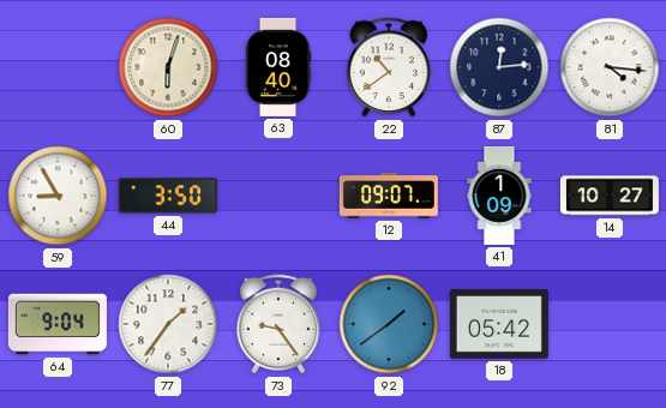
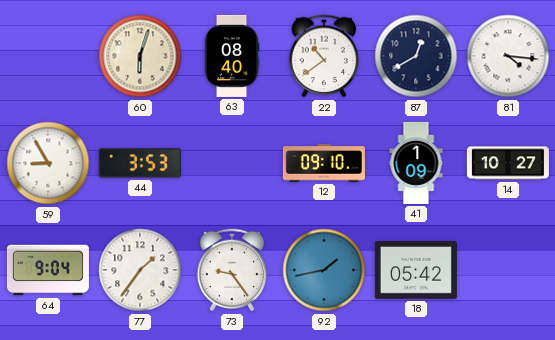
87: 12:14 -> 12:40 (416, 56)
44: 3:50 -> 3:53 (140, 163)
12: 09:07 -> 09:10 (324, 163)
92: 1:39 -> 1:43 (324, 270)
